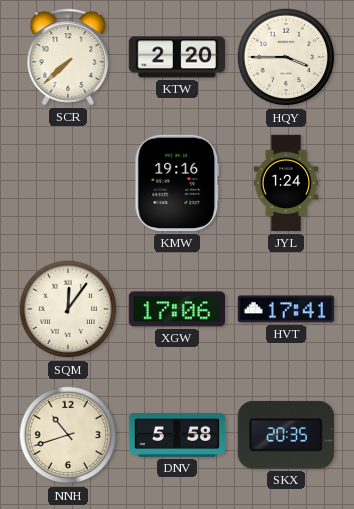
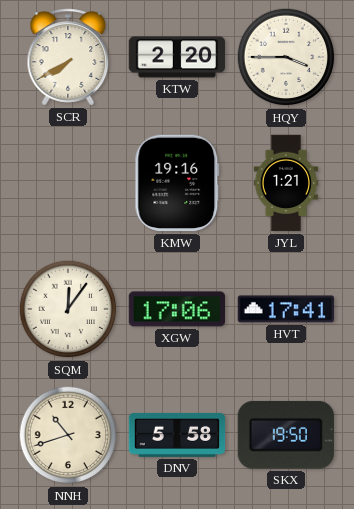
SCR: 7:38 -> 7:40 (68, 57)
JYL: 1:24 -> 1:21 (286, 183)
SKX: 20:35 -> 19:50 (286, 435)
